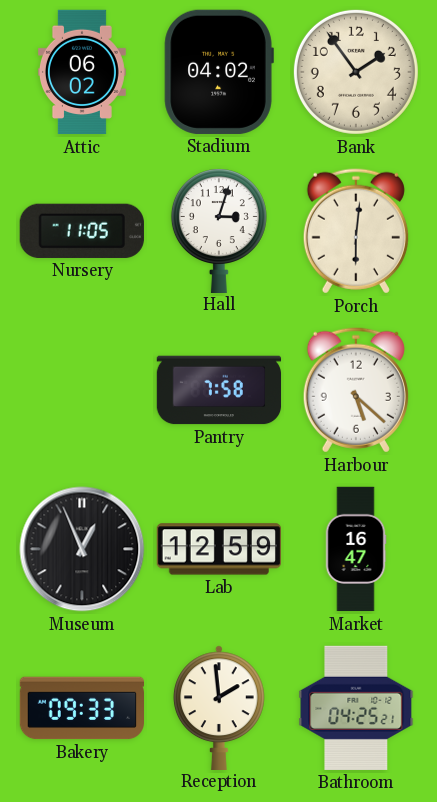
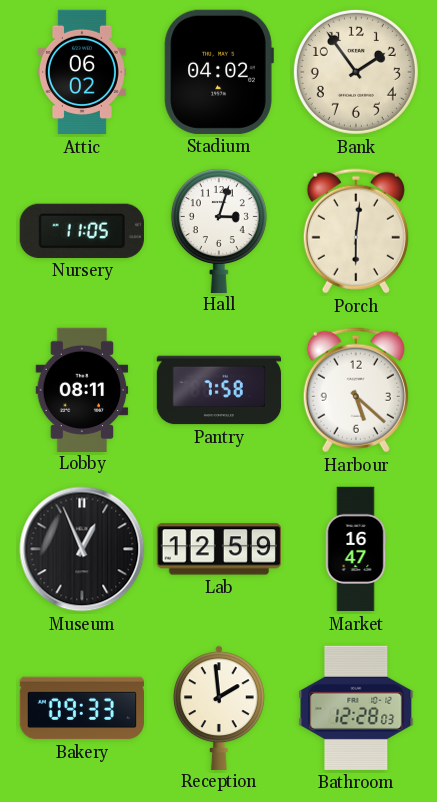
Lobby: none -> 08:11 (82, 389)
Bathroom: 04:25 -> 12:28 (356, 708)
